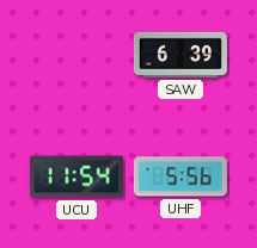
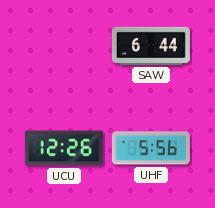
SAW: 6:39 -> 6:44 (151, 46)
UCU: 11:54 -> 12:26 (64, 148)
